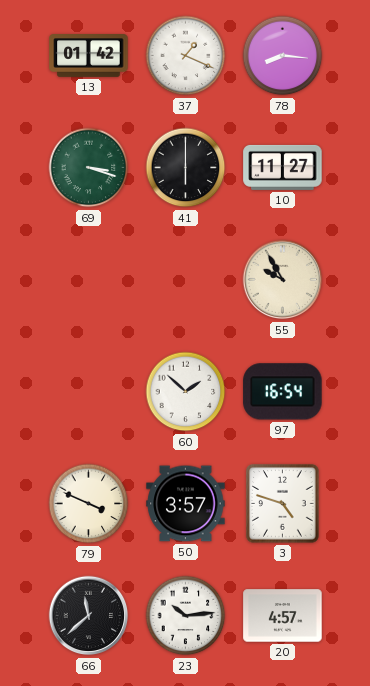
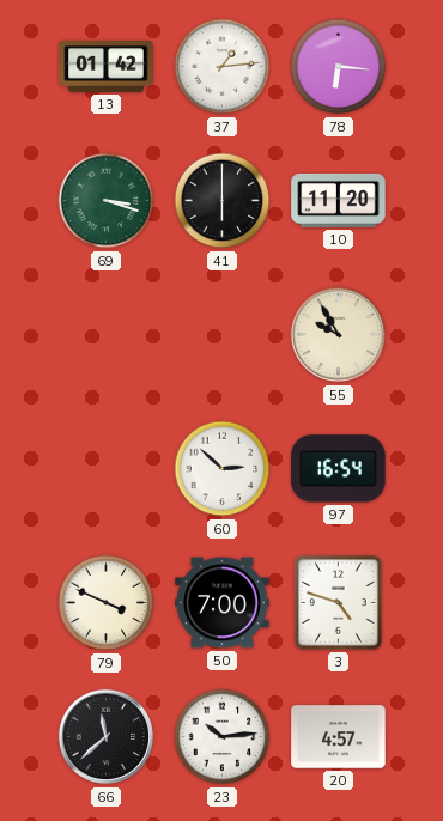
37: 1:19 -> 1:14 (223, 67)
78: 8:16 -> 6:16 (339, 67)
10: 11:27 -> 11:20 (339, 200)
60: 1:52 -> 2:52 (223, 469)
50: 3:57 -> 7:00 (223, 603)
